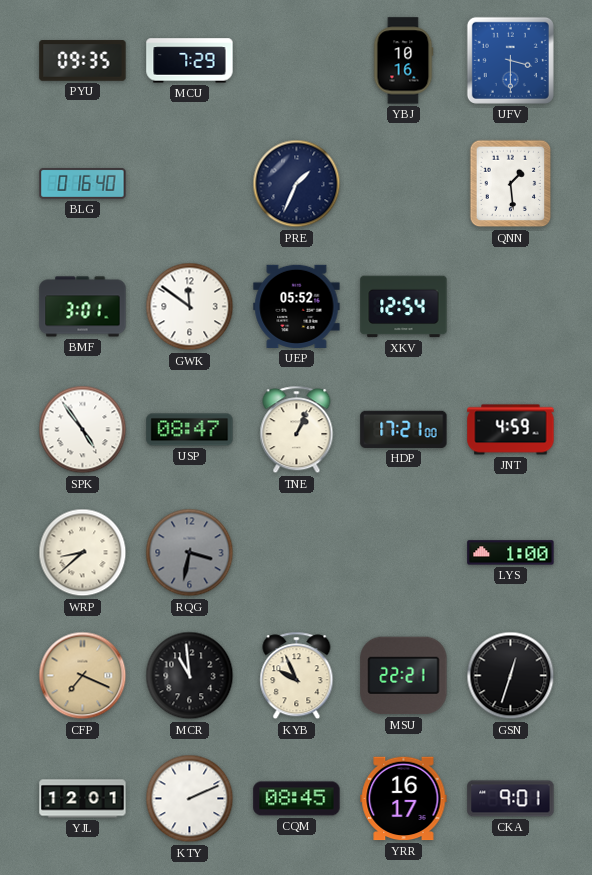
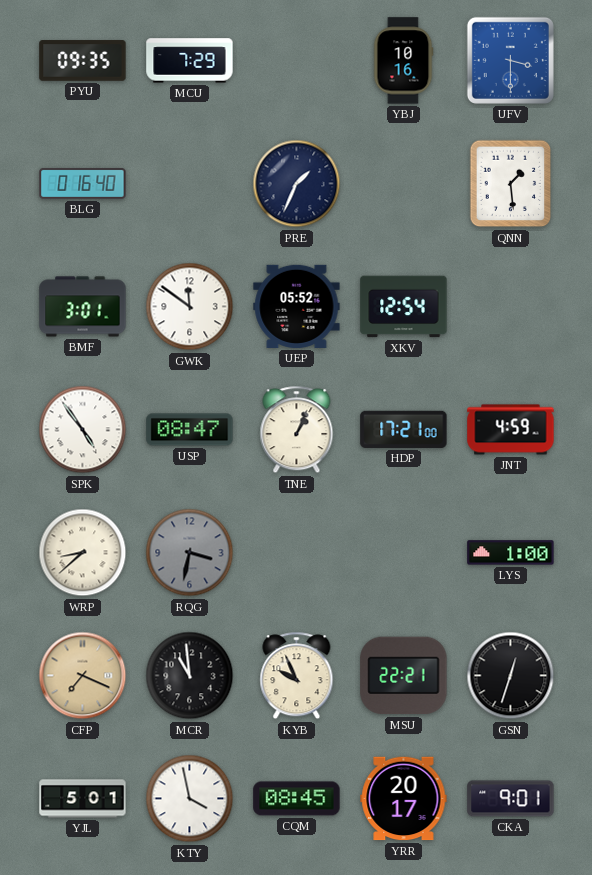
YJL: 12:01 -> 5:01 (83, 799)
KTY: 2:11 -> 3:58 (190, 799)
YRR: 16:17 -> 20:17 (404, 799)
